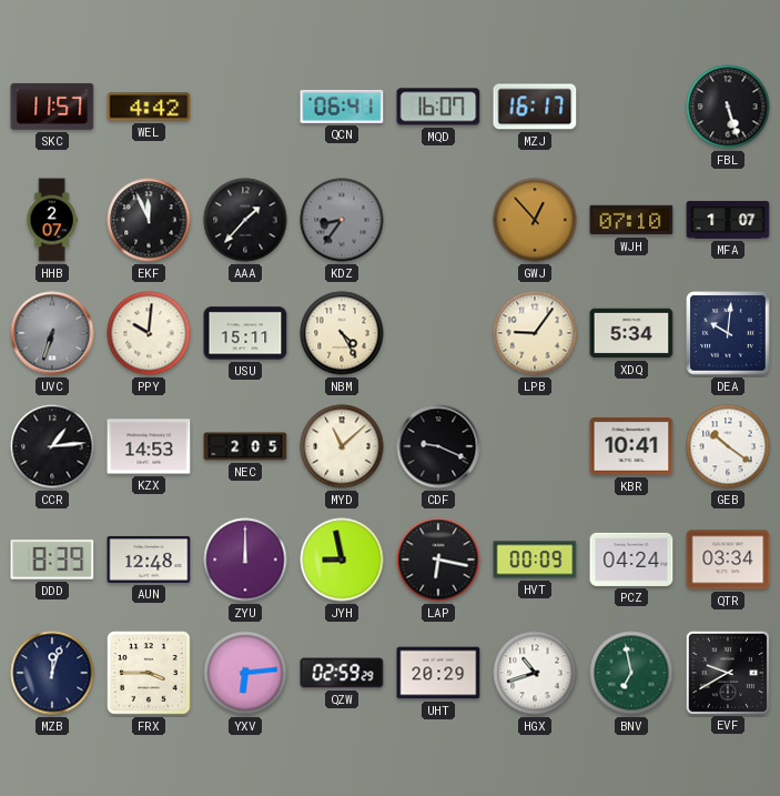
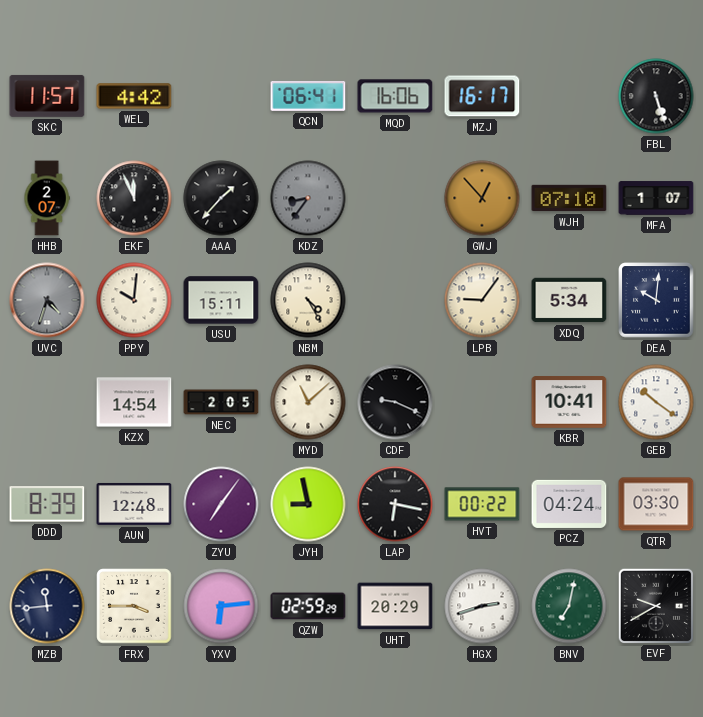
MQD: 16:07 -> 16:06 (395, 96)
UVC: 6:33 -> 4:33 (47, 300)
CCR: 1:14 -> none (52, 446)
KZX: 14:53 -> 14:54 (134, 402)
ZYU: 12:00 -> 7:06 (221, 504)
HVT: 00:09 -> 00:22 (482, 504)
QTR: 03:34 -> 03:30 (656, 504)
MZB: 12:03 -> 11:44 (47, 606)
HGX: 10:42 -> 2:42 (482, 606)
BNV: 6:58 -> 7:02 (569, 606)
